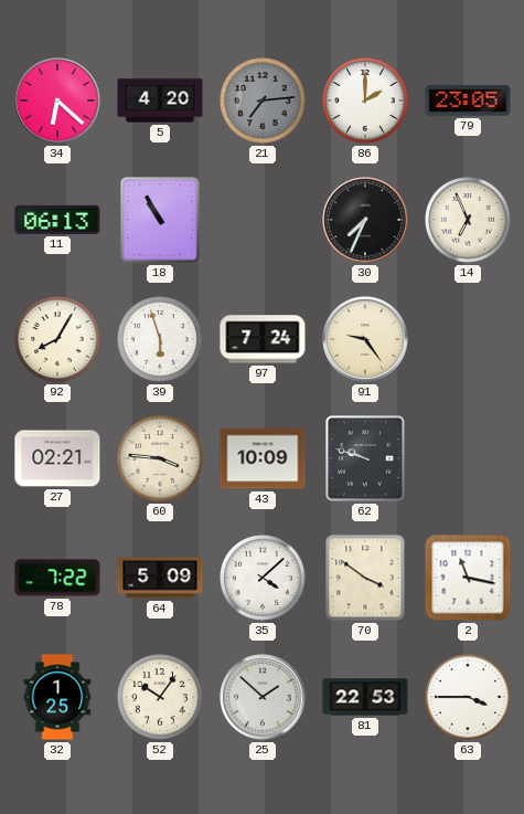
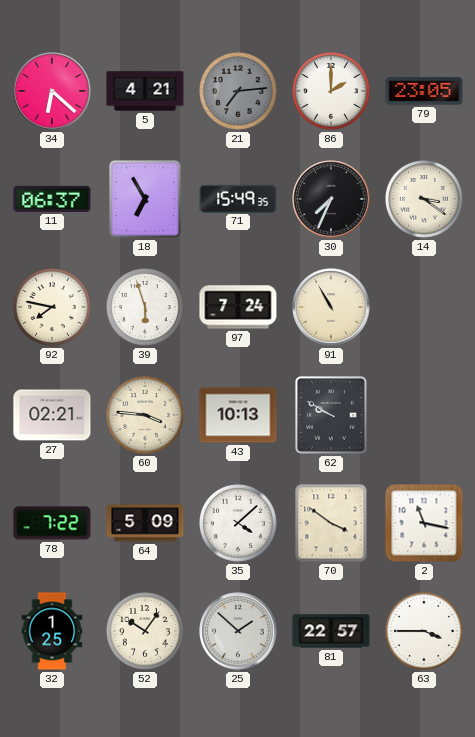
5: 4:20 -> 4:21 (145, 91)
11: 06:13 -> 06:37 (52, 199)
18: 10:55 -> 6:55 (145, 199)
71: none -> 15:49 (238, 198)
14: 6:56 -> 3:21 (425, 200)
92: 8:05 -> 7:47 (53, 308)
91: 9:24 -> 10:55 (331, 307)
43: 10:09 -> 10:13 (238, 415)
62: 9:48 -> 9:50 (331, 415)
81: 22:53 -> 22:57 (331, 631)
